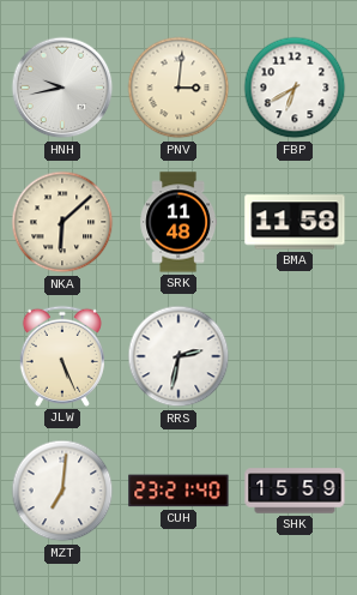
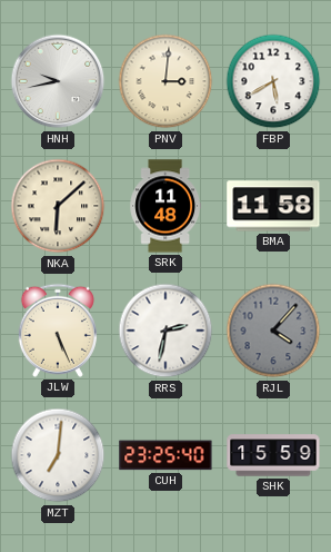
FBP: 6:40 -> 5:40 (273, 81)
RJL: none -> 4:07 (273, 331)
CUH: 23:21 -> 23:25 (165, 455)
